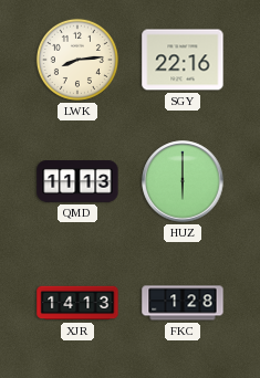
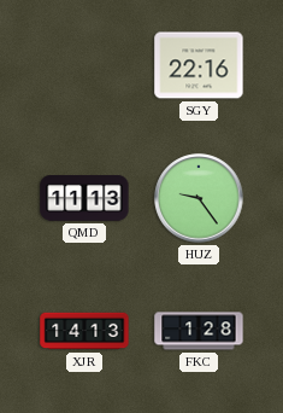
LWK: 8:14 -> none (77, 60)
HUZ: 6:00 -> 9:24 (199, 198)
